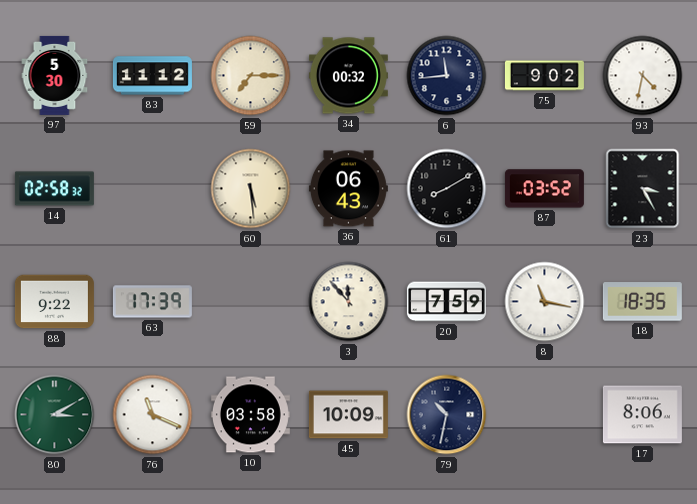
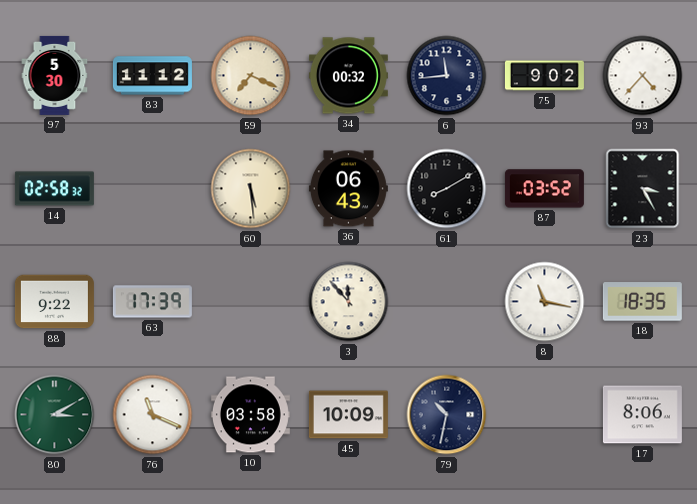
59: 7:15 -> 7:19 (251, 76)
93: 4:32 -> 4:37 (643, 76)
20: 7:59 -> none (446, 302)
